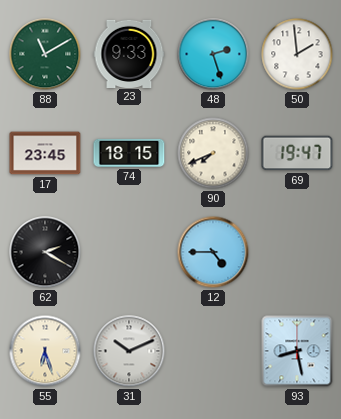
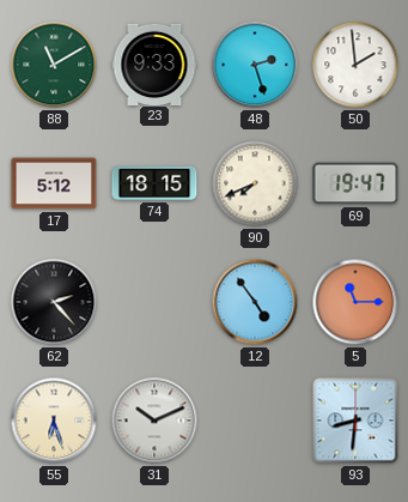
17: 23:45 -> 5:12 (54, 183)
62: 2:20 -> 2:23 (54, 302)
12: 4:45 -> 4:54 (255, 302)
5: none -> 11:15 (355, 302)
93: 8:28 -> 8:31 (355, 421)
